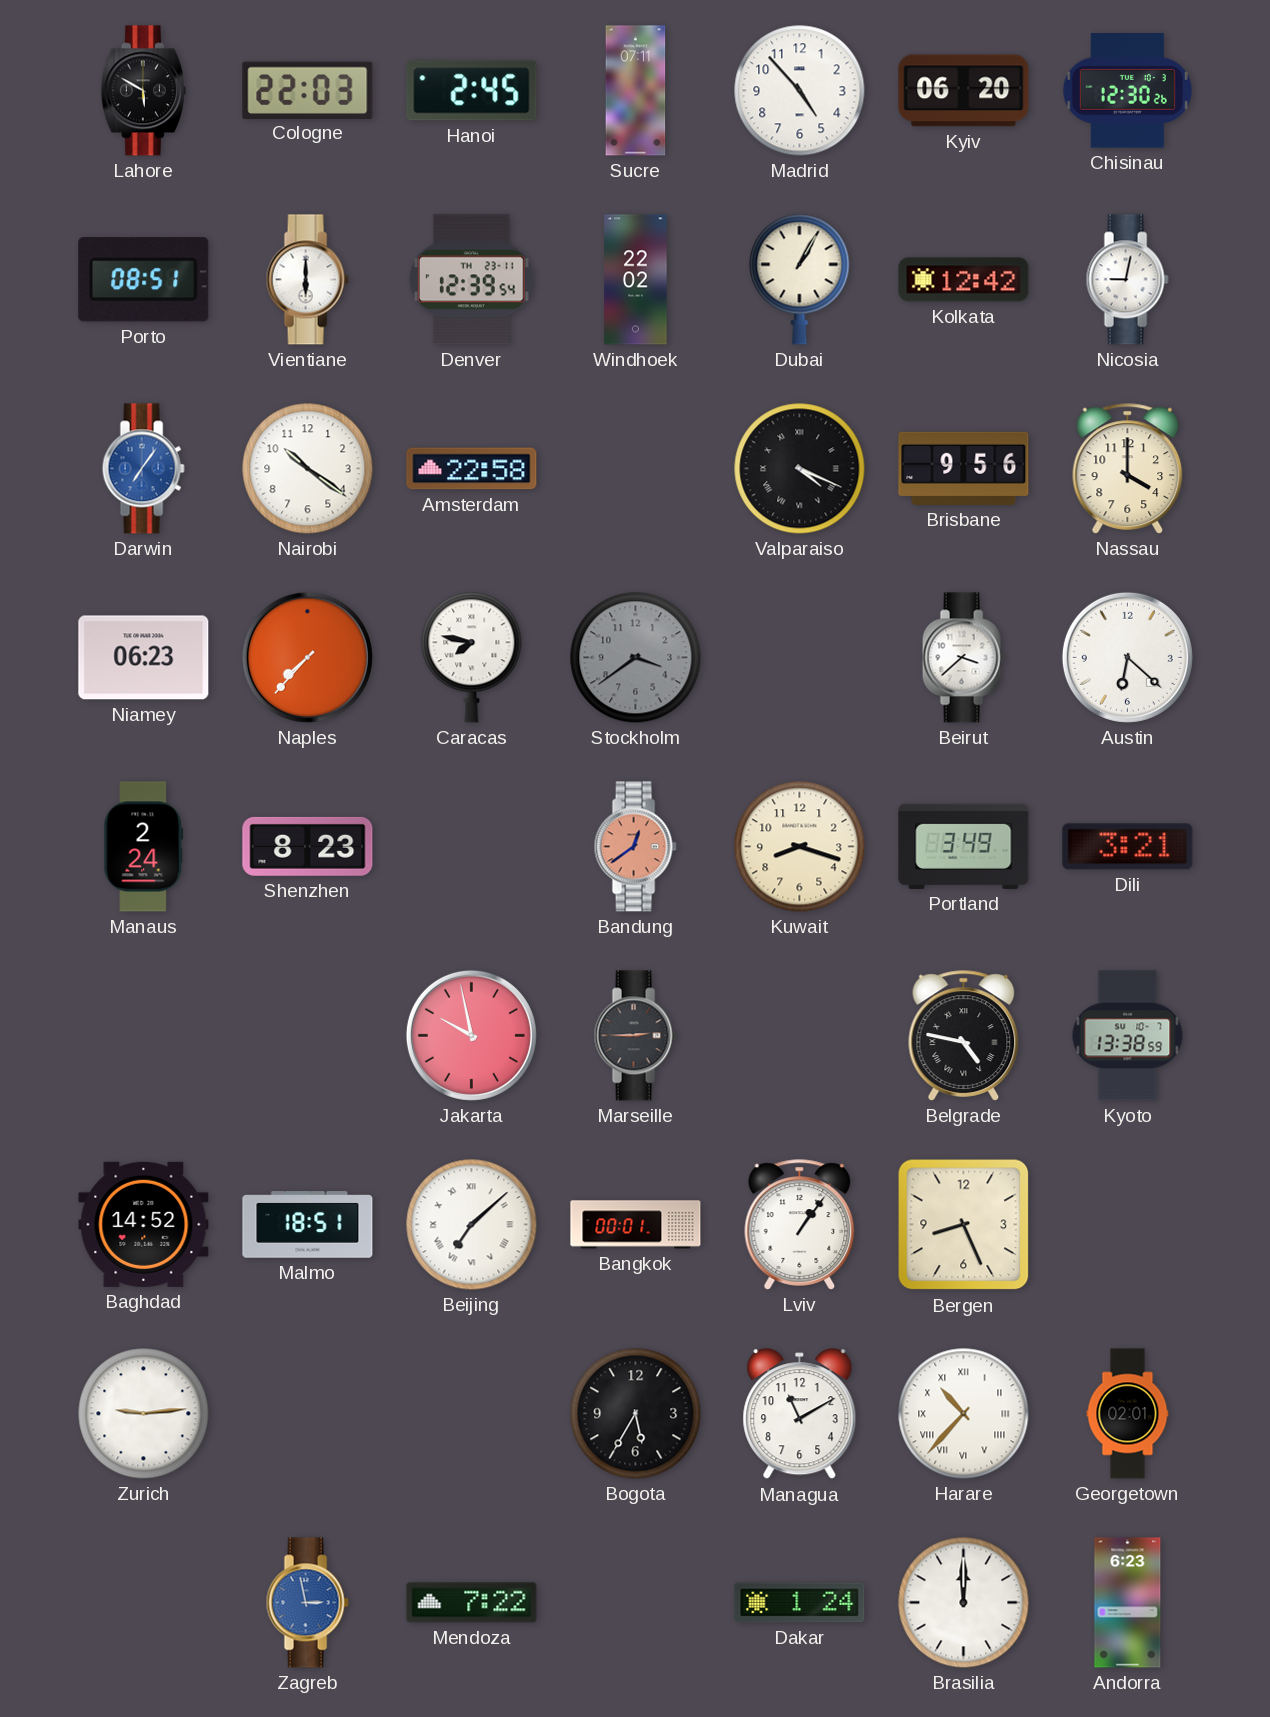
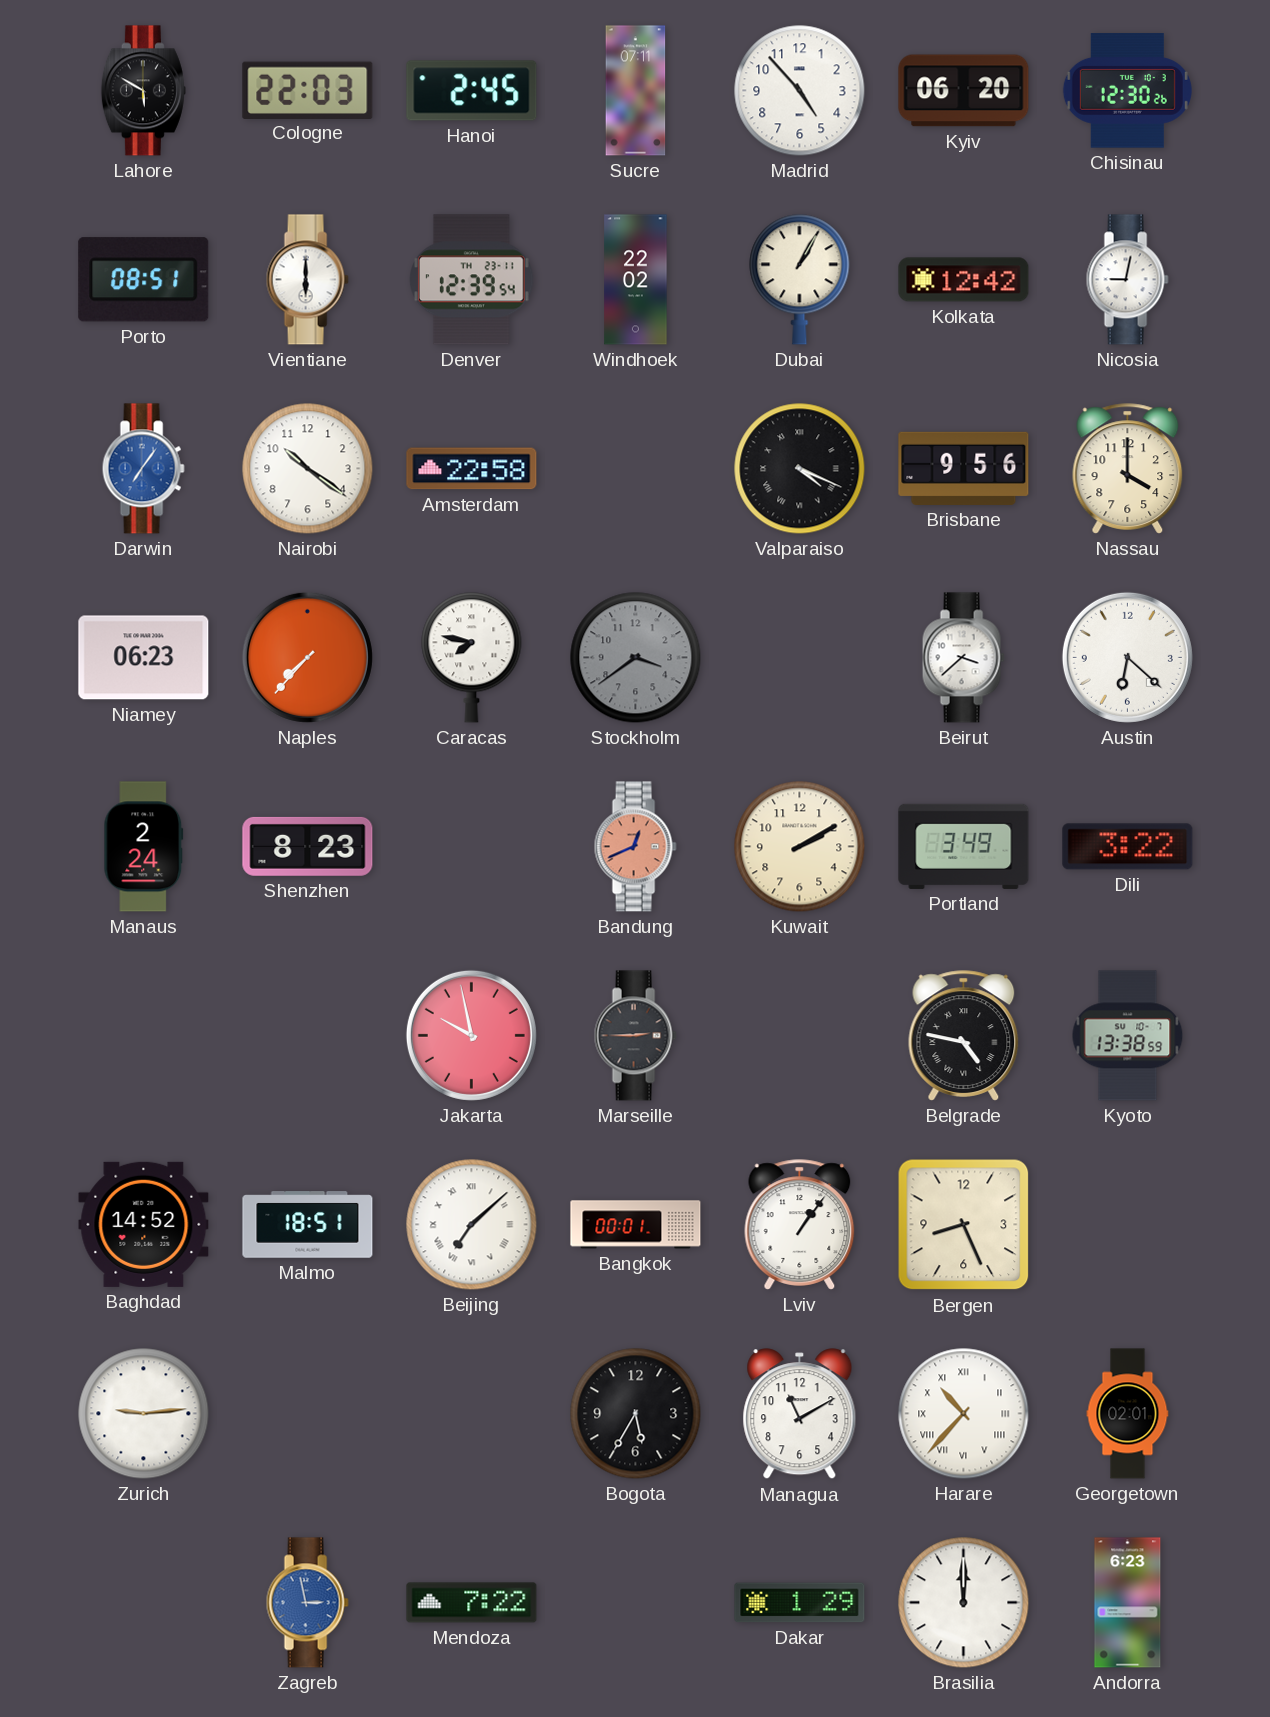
Bandung: 12:39 -> 12:41 (635, 847)
Kuwait: 8:18 -> 2:10 (800, 847)
Dili: 3:21 -> 3:22 (1128, 847)
Dakar: 1:24 -> 1:29 (800, 1603)
